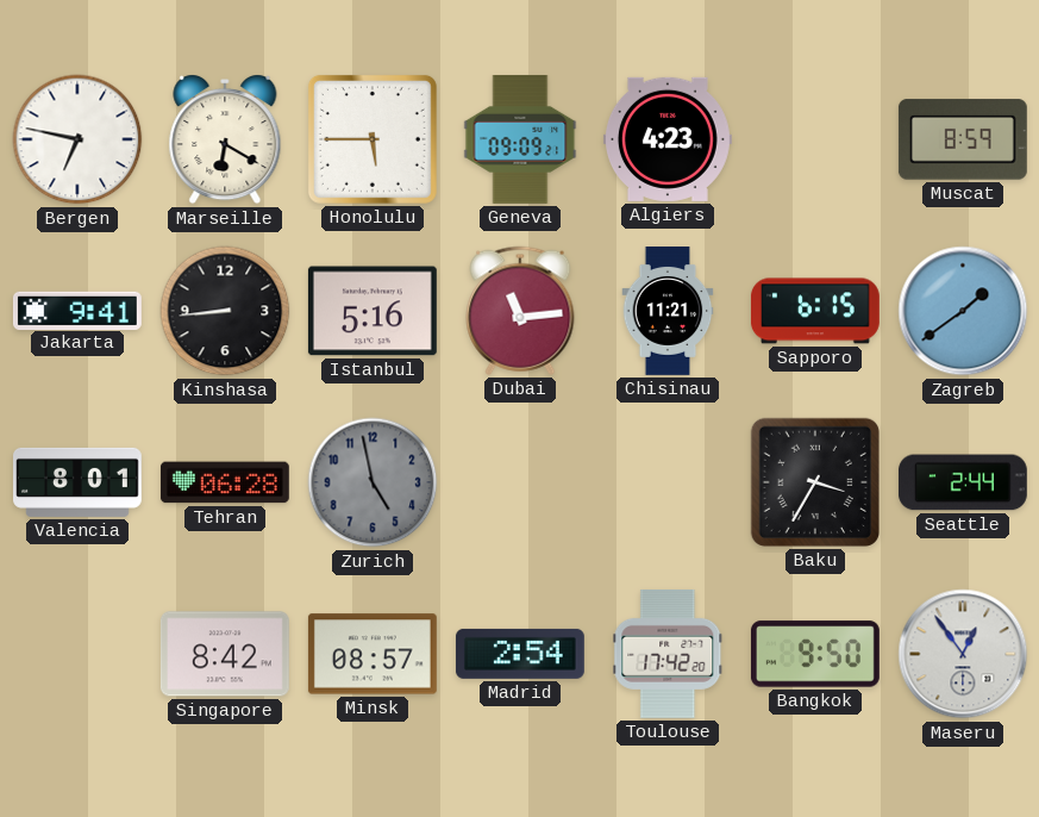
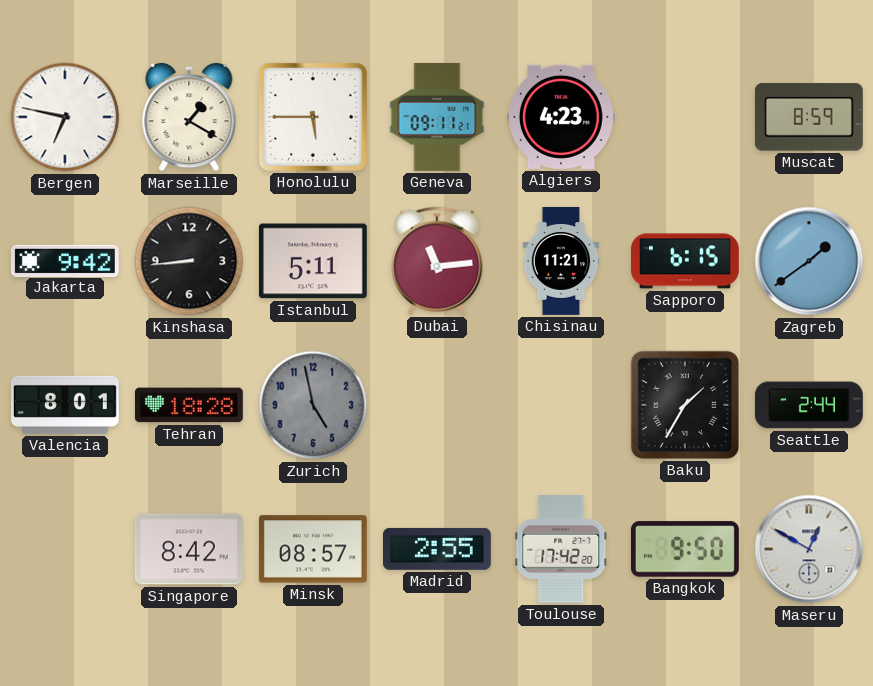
Marseille: 6:20 -> 1:20 (189, 118)
Geneva: 09:09 -> 09:11 (437, 117)
Jakarta: 9:41 -> 9:42 (65, 260)
Istanbul: 5:16 -> 5:11 (313, 261)
Tehran: 06:28 -> 18:28 (189, 405)
Baku: 3:35 -> 1:35 (685, 405)
Madrid: 2:54 -> 2:55 (437, 549)
Maseru: 12:54 -> 12:50 (809, 549)
